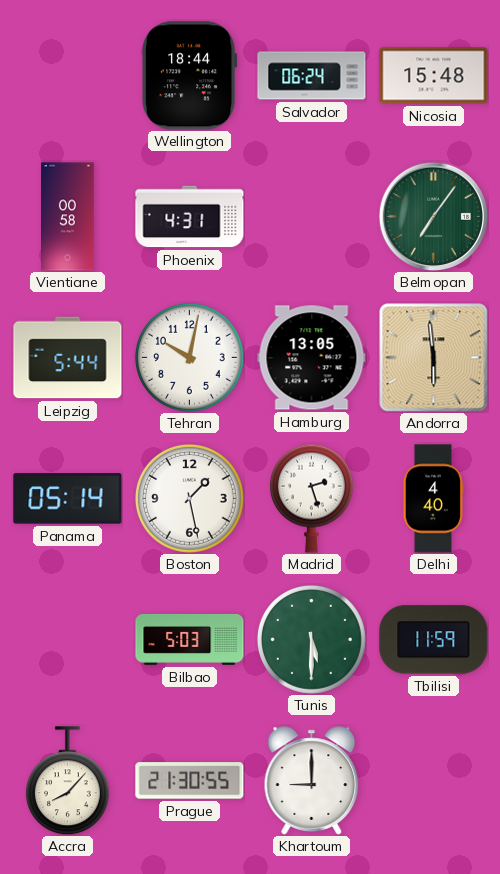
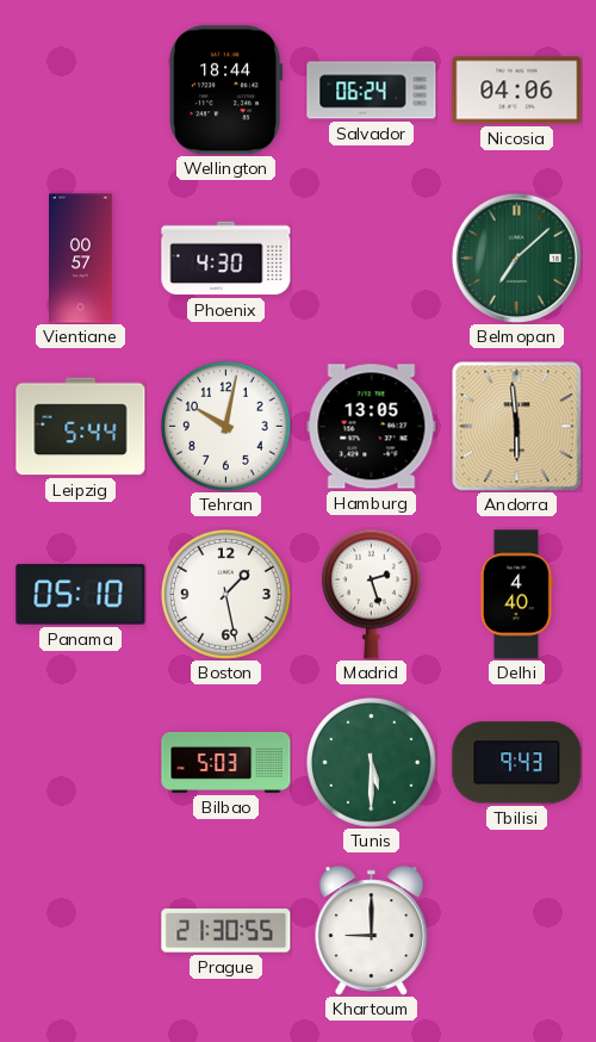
Nicosia: 15:48 -> 04:06 (517, 91)
Vientiane: 00:58 -> 00:57 (81, 259)
Phoenix: 4:31 -> 4:30 (226, 259)
Belmopan: 7:06 -> 7:08 (516, 258)
Panama: 05:14 -> 05:10 (81, 595)
Tbilisi: 11:59 -> 9:43 (517, 763)
Accra: 8:07 -> none (67, 781)
